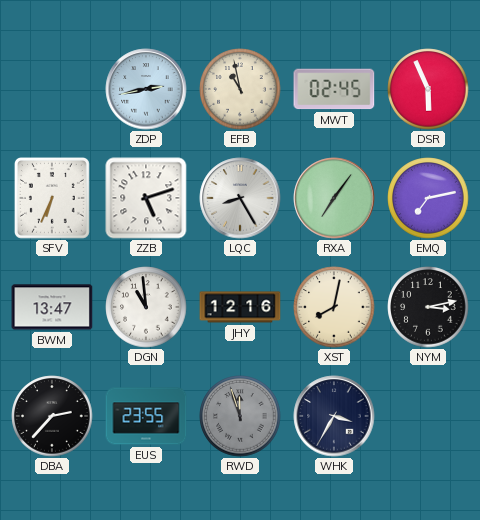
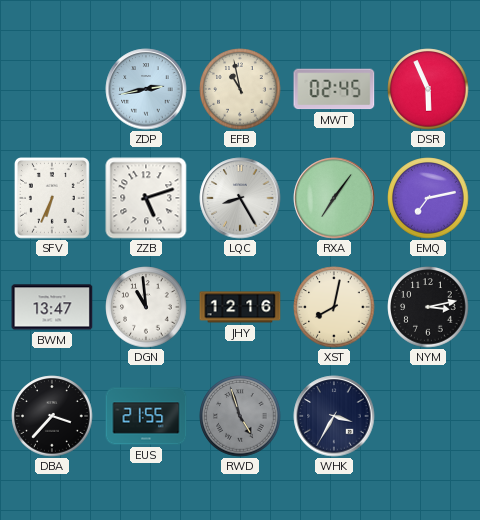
DBA: 2:37 -> 3:37 (52, 416)
EUS: 23:55 -> 21:55 (146, 416)
RWD: 11:57 -> 4:57 (240, 416)
